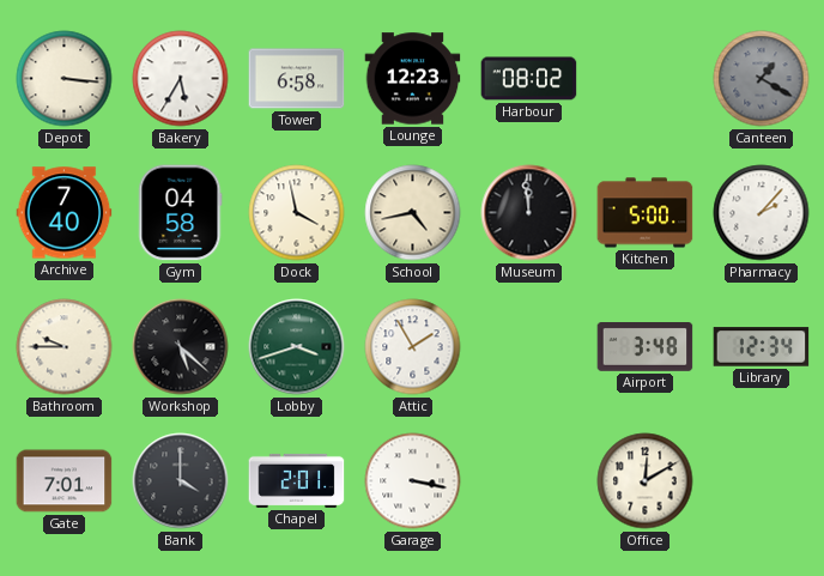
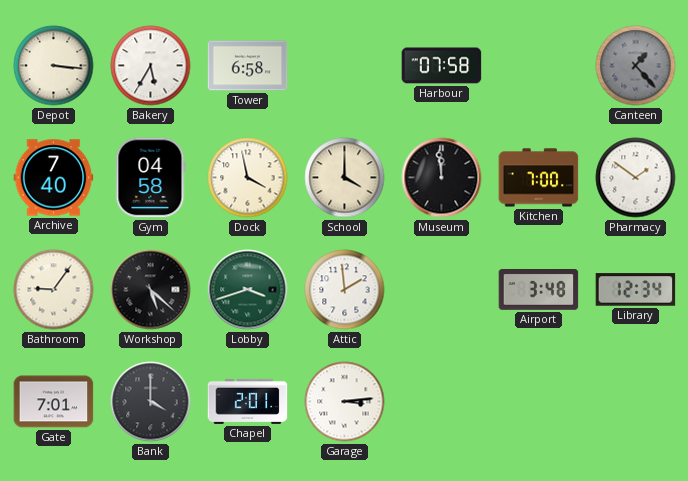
Lounge: 12:23 -> none (413, 79)
Harbour: 08:02 -> 07:58 (442, 66)
Canteen: 1:20 -> 1:23 (636, 66)
School: 4:43 -> 4:00 (345, 178)
Kitchen: 5:00 -> 7:00 (539, 178)
Pharmacy: 2:07 -> 1:51 (636, 178)
Bathroom: 9:45 -> 9:06 (54, 290)
Attic: 1:55 -> 1:59 (345, 290)
Garage: 3:17 -> 3:14 (345, 402)
Office: 12:10 -> none (646, 481)
